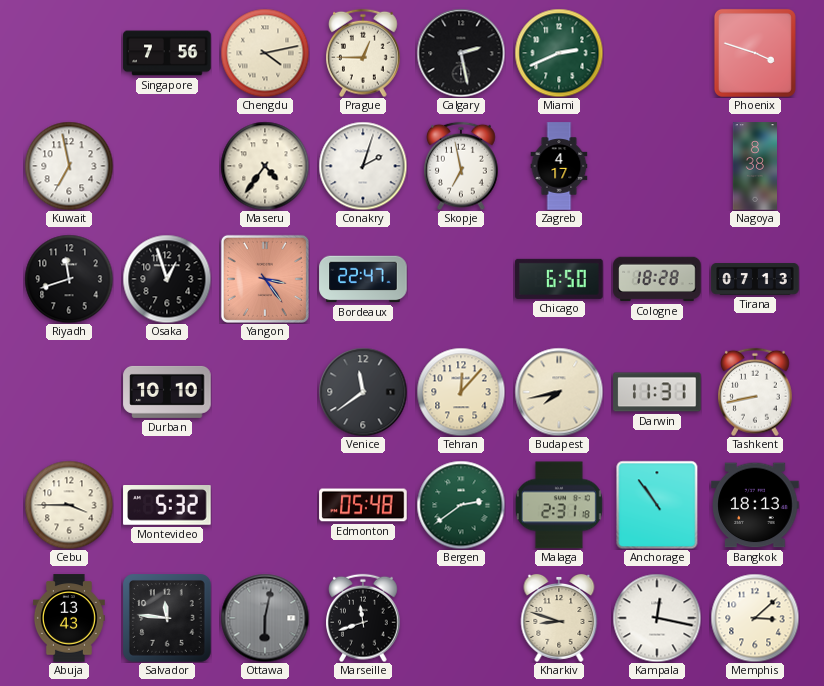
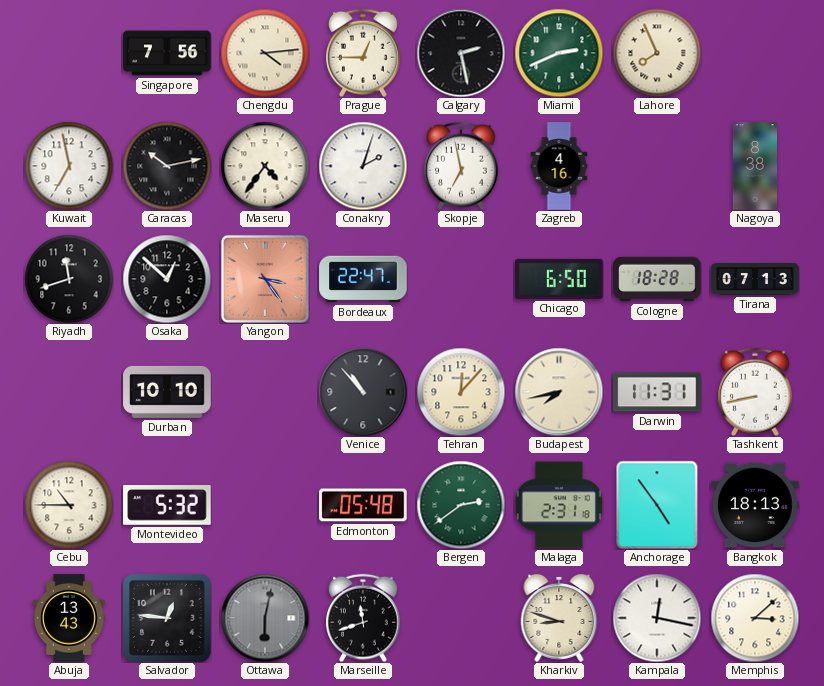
Chengdu: 4:13 -> 4:14 (265, 53)
Lahore: none -> 7:56 (657, 53)
Phoenix: 3:48 -> none (755, 53)
Caracas: none -> 10:13 (167, 166)
Zagreb: 4:17 -> 4:16 (559, 166)
Osaka: 12:57 -> 12:52 (167, 279)
Venice: 11:39 -> 10:53 (363, 392)
Cebu: 3:45 -> 10:45 (69, 505)
Anchorage: 10:54 -> 4:54 (657, 505)
Salvador: 11:46 -> 12:46 (168, 619)
